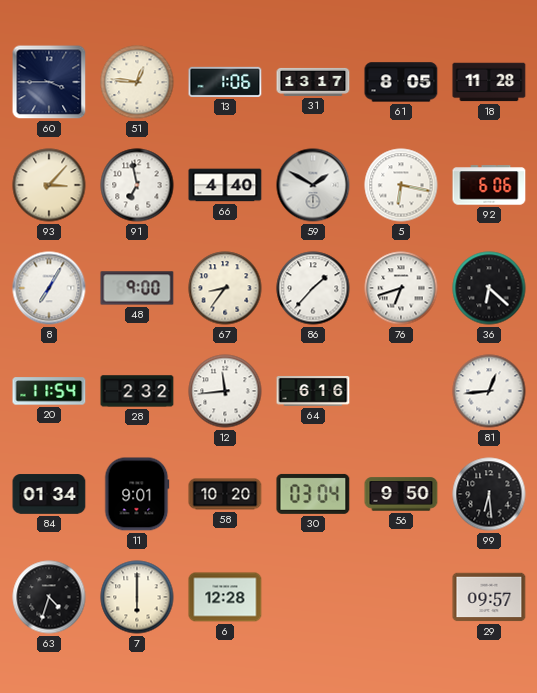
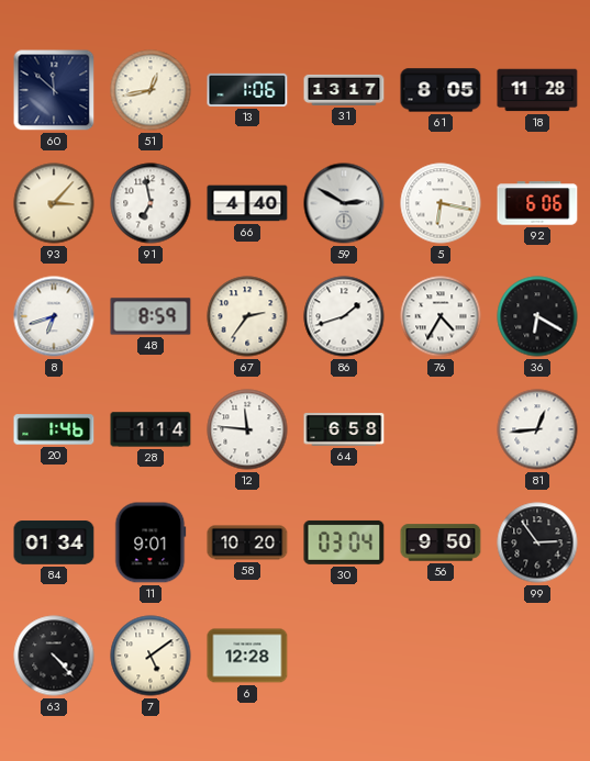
60: 3:45 -> 11:52 (54, 90)
51: 12:46 -> 12:43 (151, 90)
59: 1:50 -> 2:50 (344, 203)
8: 7:05 -> 6:42 (54, 316)
48: 9:00 -> 8:59 (151, 316)
67: 8:36 -> 2:36 (247, 316)
86: 1:37 -> 1:42 (344, 316)
76: 6:42 -> 4:35 (441, 316)
36: 6:22 -> 6:20 (537, 316)
20: 11:54 -> 1:46 (54, 429)
28: 2:32 -> 1:14 (151, 429)
12: 11:44 -> 11:46 (247, 429)
64: 6:16 -> 6:58 (344, 430)
99: 6:29 -> 2:54 (537, 542)
63: 4:33 -> 4:23 (54, 656)
7: 6:00 -> 5:09 (151, 656)
29: 09:57 -> none (489, 597)
